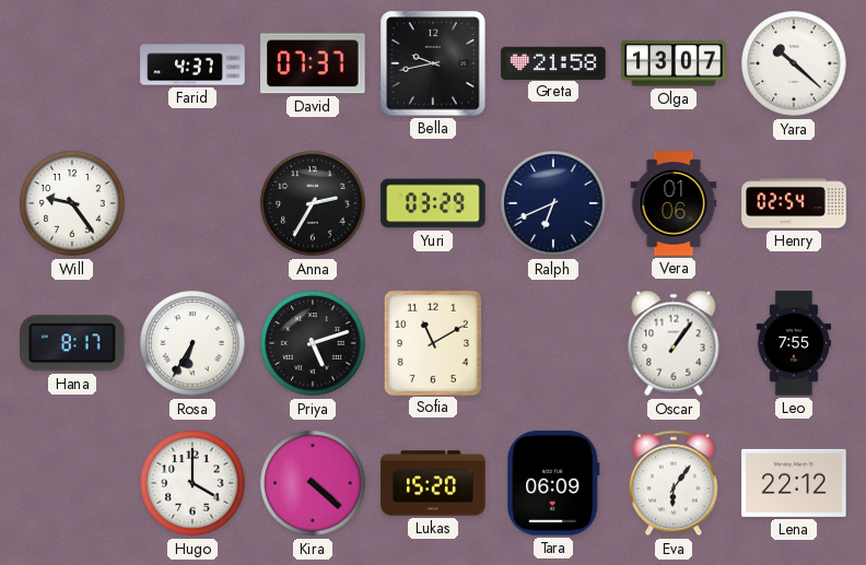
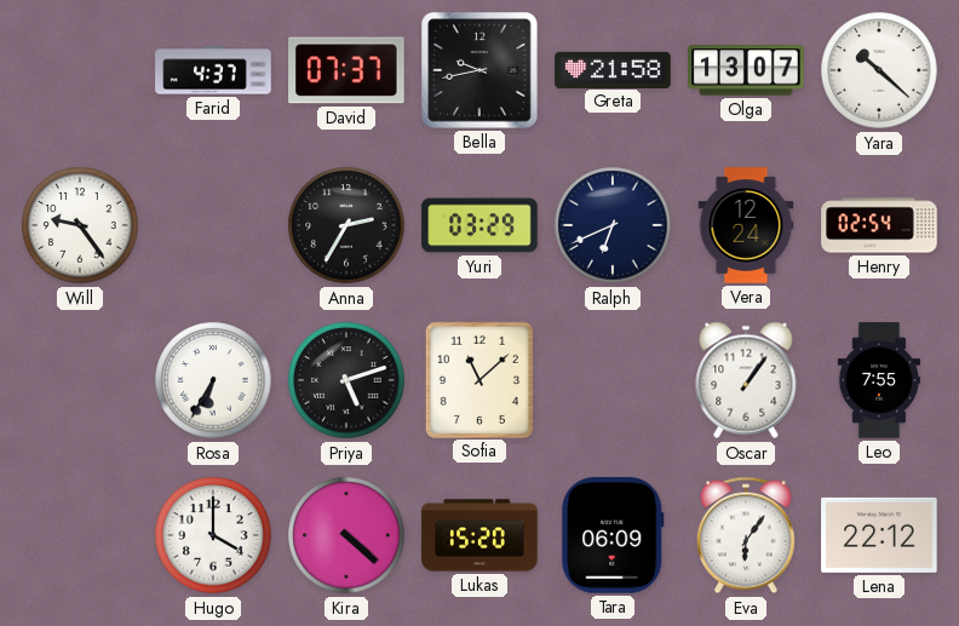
Vera: 01:06 -> 12:24 (746, 225)
Hana: 8:17 -> none (73, 343)
Sofia: 11:10 -> 11:08 (478, 379)
